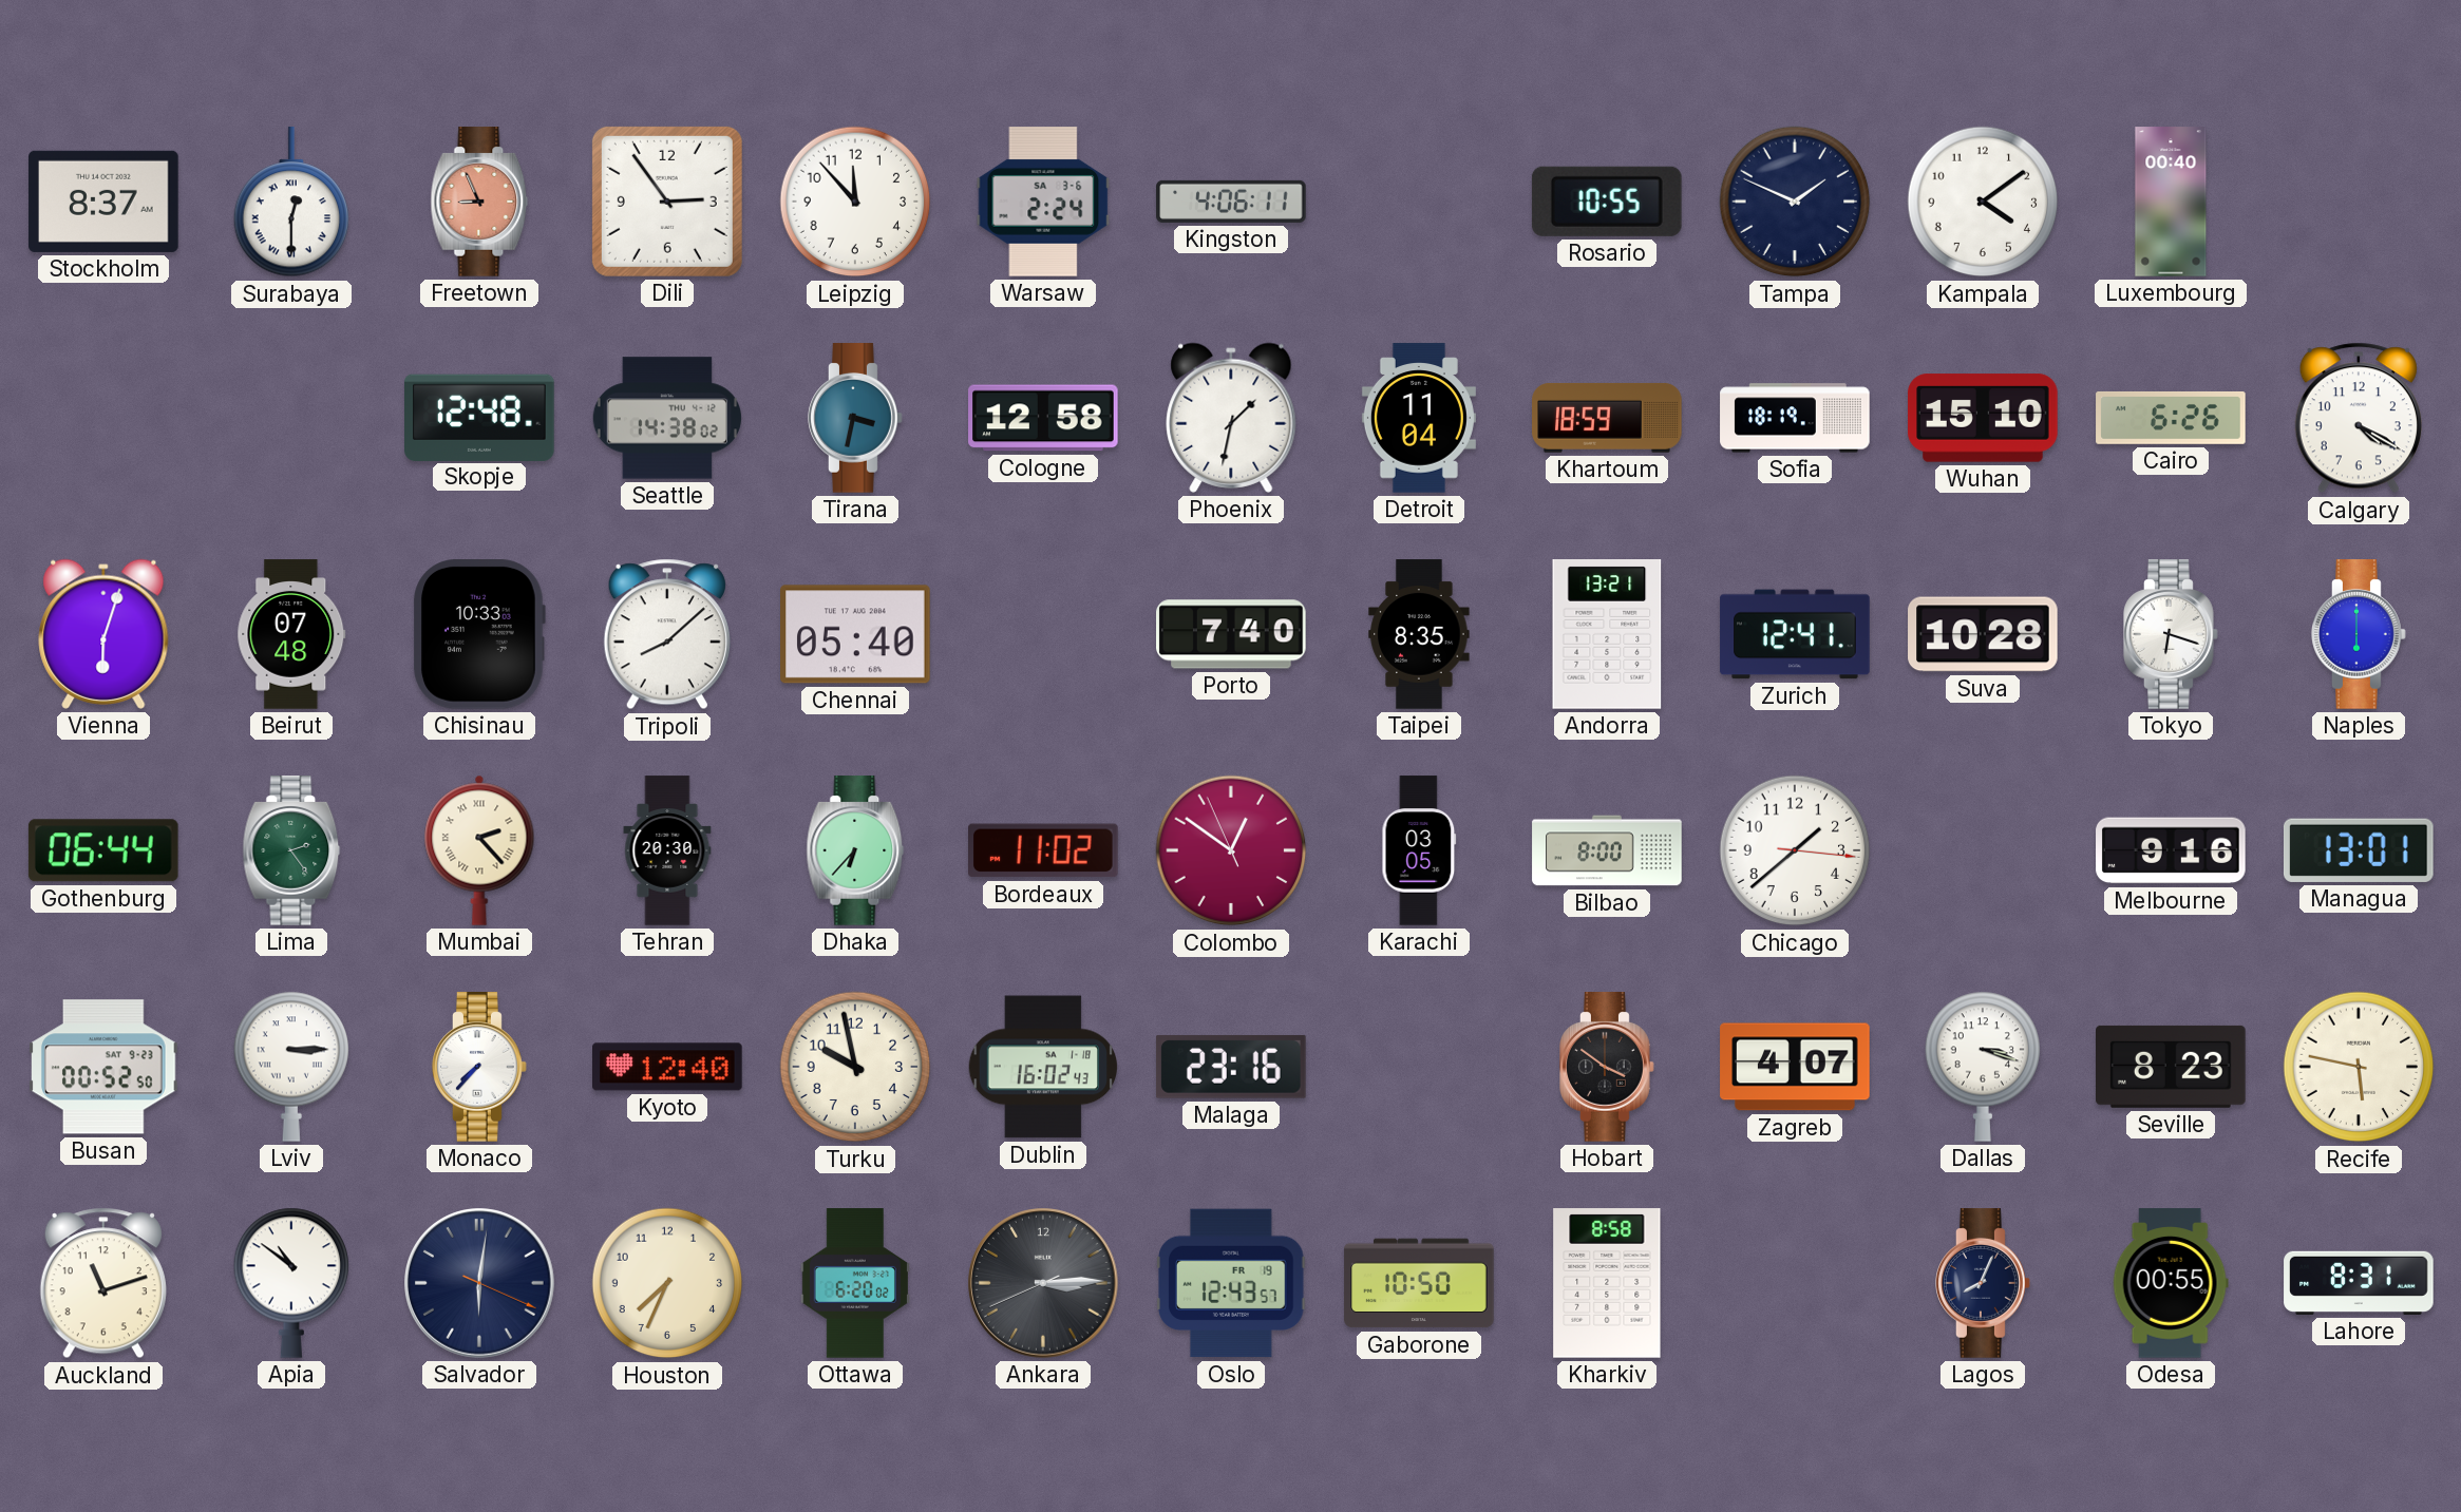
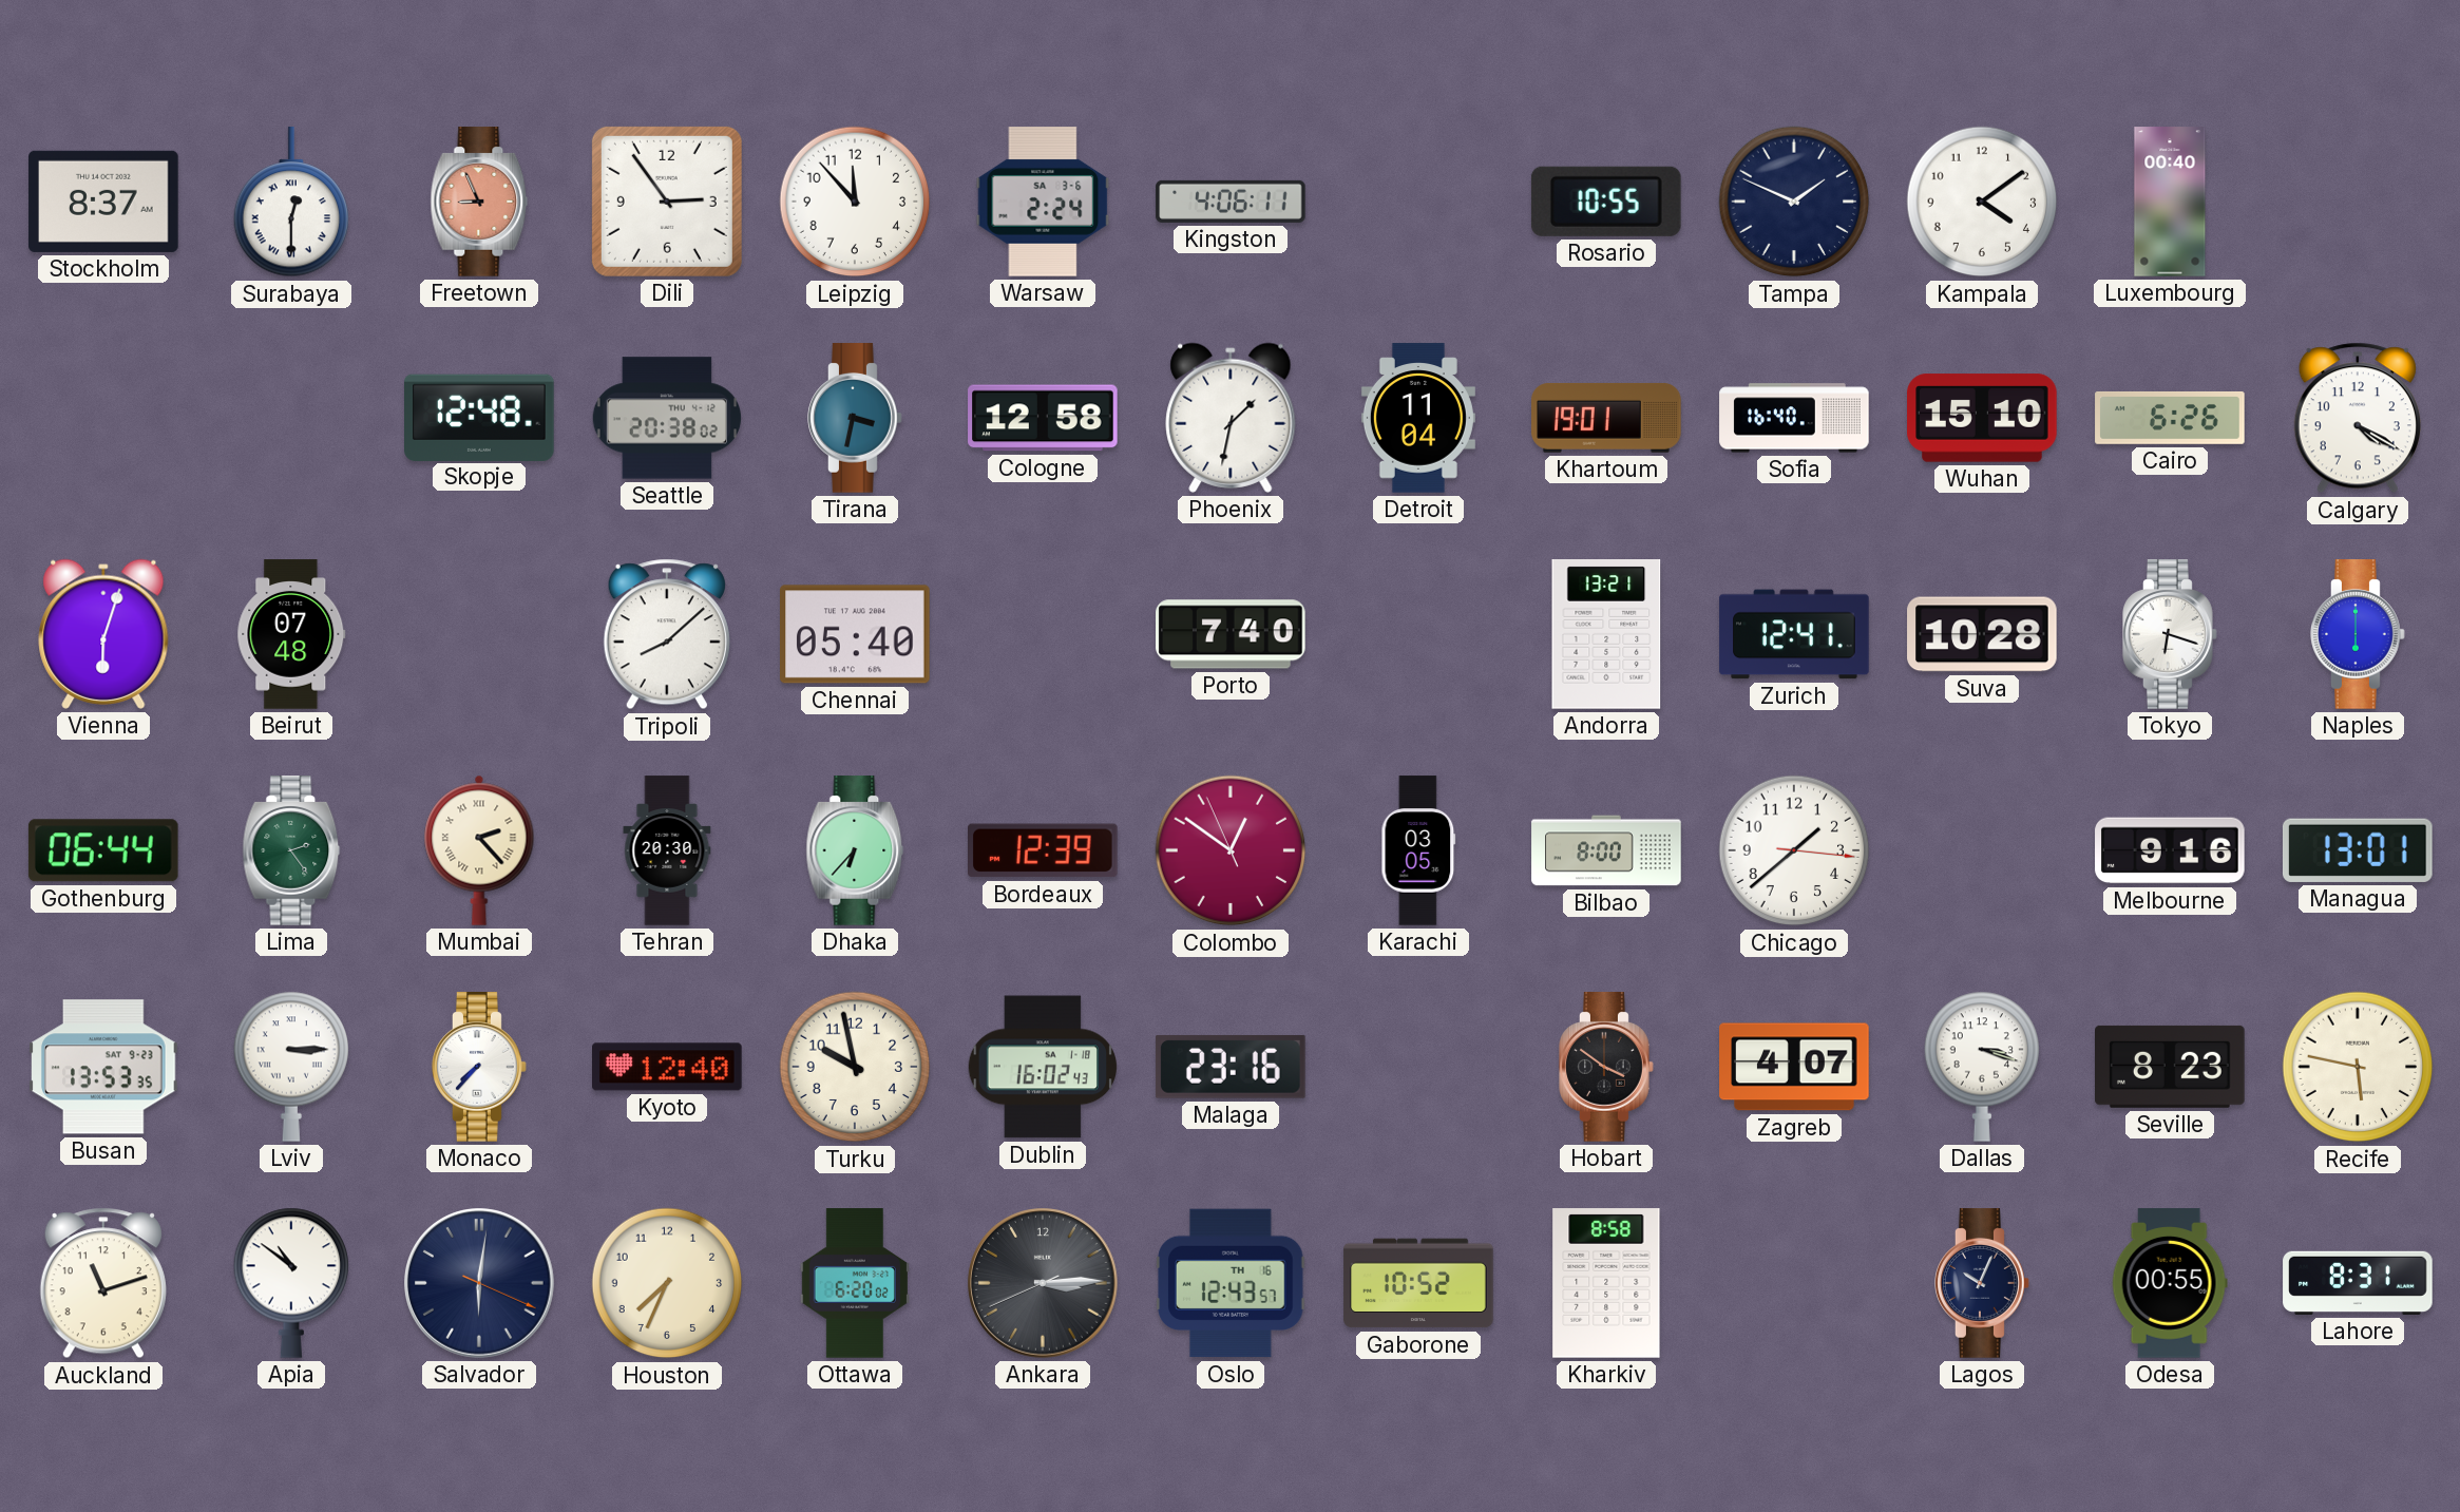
Seattle: 14:38 -> 20:38 (667, 418)
Khartoum: 18:59 -> 19:01 (1606, 418)
Sofia: 18:19 -> 16:40 (1794, 418)
Chisinau: 10:33 -> none (479, 635)
Taipei: 8:35 -> none (1419, 634)
Bordeaux: 11:02 -> 12:39 (1044, 850)
Busan: 00:52 -> 13:53 (104, 1067)
Oslo date: FR 19 -> TH 16 (1231, 1283)
Gaborone: 10:50 -> 10:52 (1418, 1283)
Lagos: 8:04 -> 10:04 (1982, 1283)
